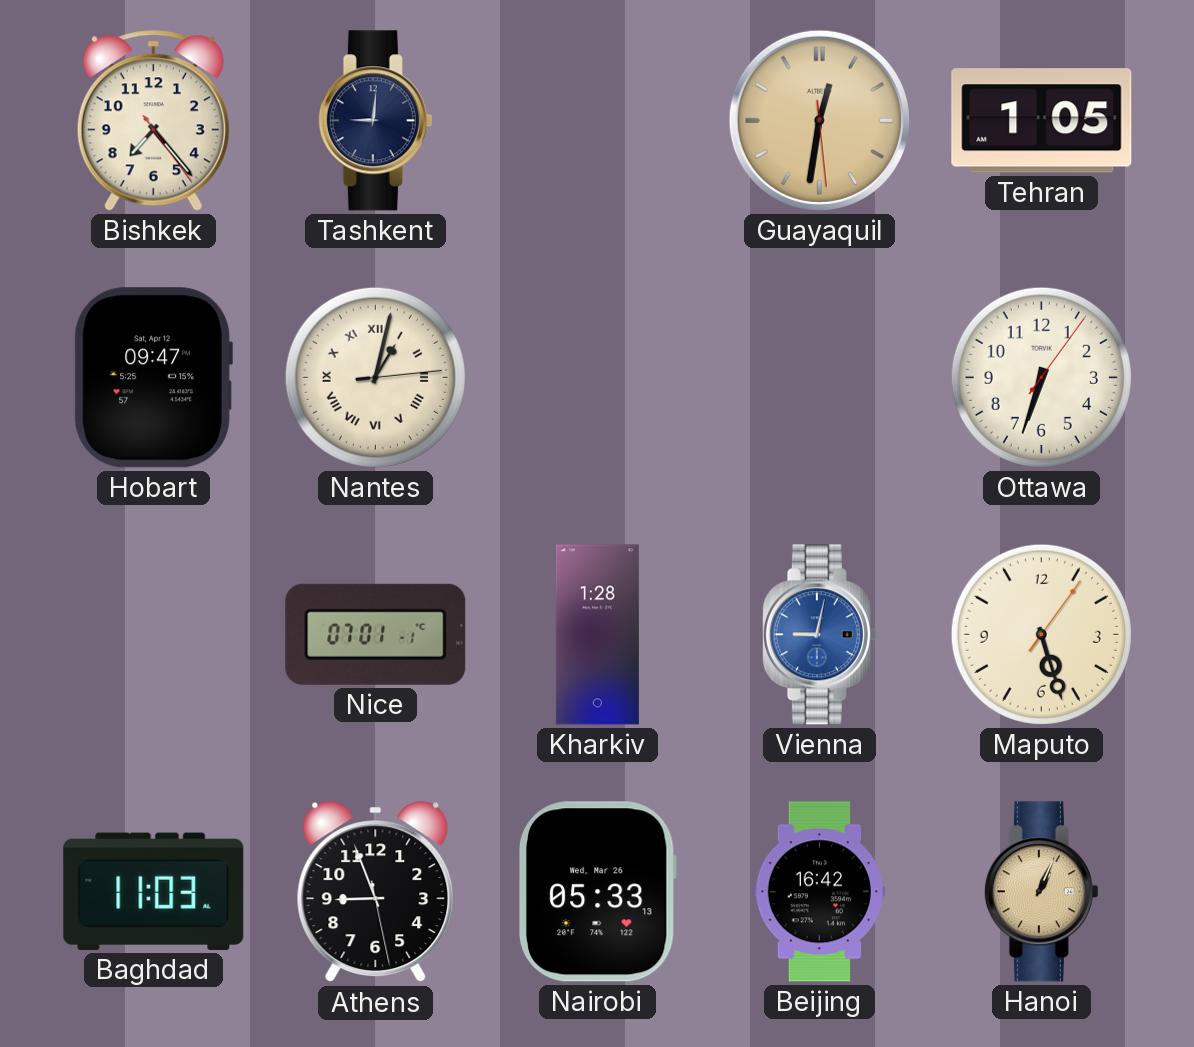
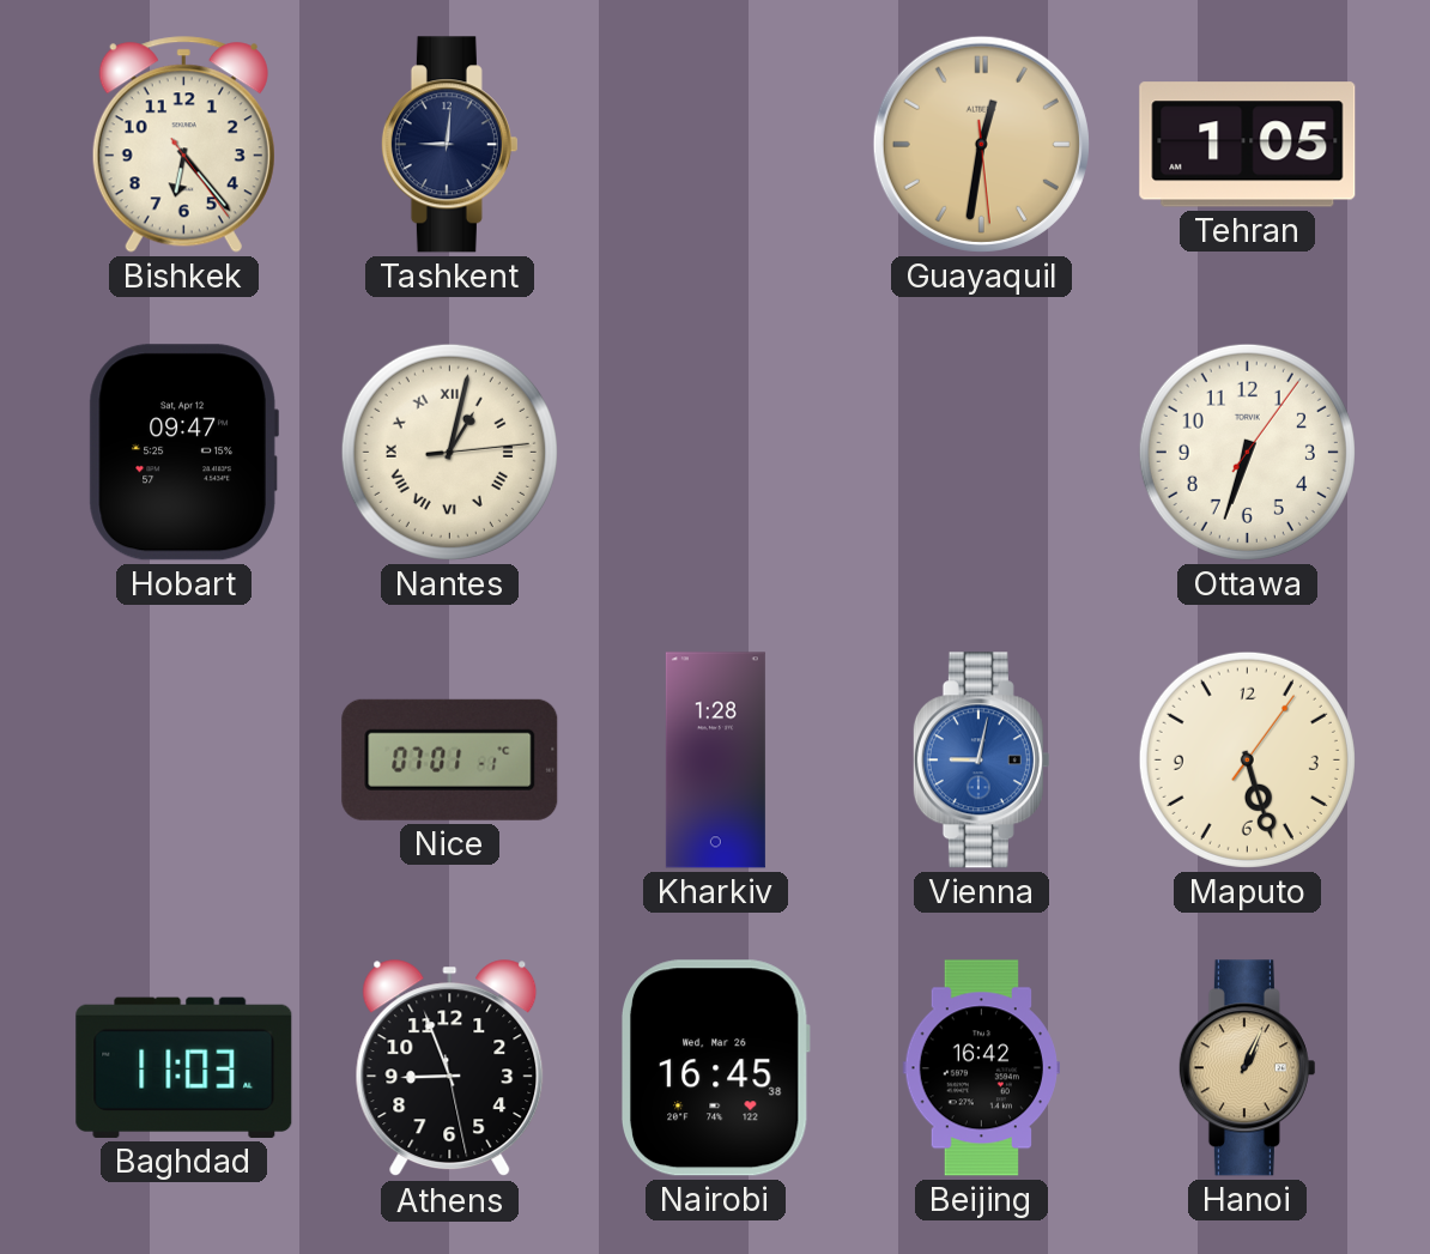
Bishkek: 7:23 -> 6:23 (183, 145)
Nairobi: 05:33 -> 16:45 (715, 1068)
